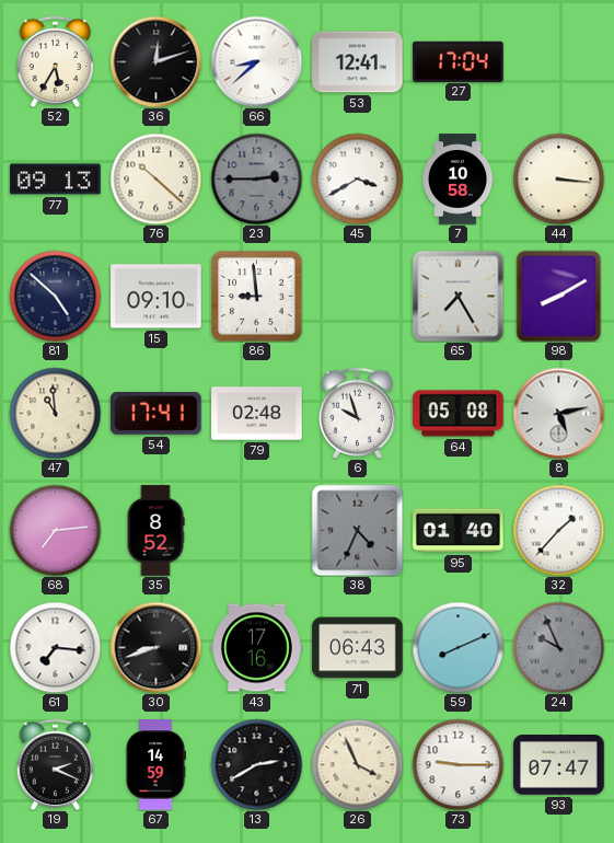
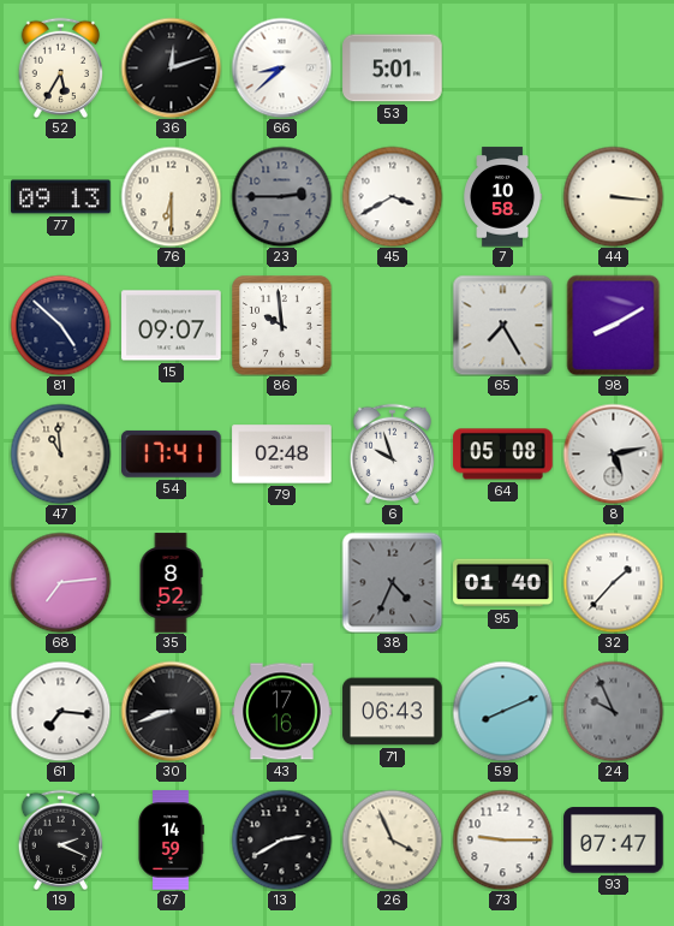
53: 12:41 -> 5:01 (393, 69)
27: 17:04 -> none (459, 61)
76: 10:22 -> 6:30 (171, 196)
15: 09:10 -> 09:07 (172, 326)
86: 8:59 -> 9:59 (281, 326)
